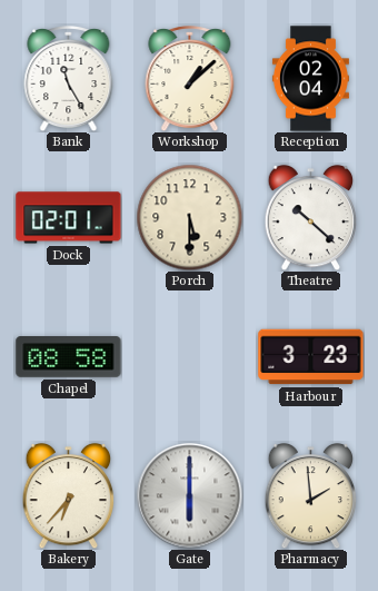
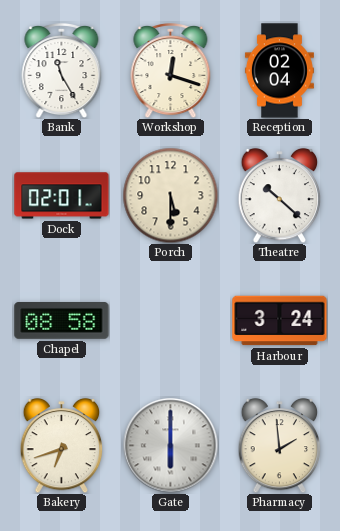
Workshop: 1:08 -> 12:18 (171, 71)
Harbour: 3:23 -> 3:24 (280, 321)
Bakery: 6:37 -> 6:42 (62, 445)
